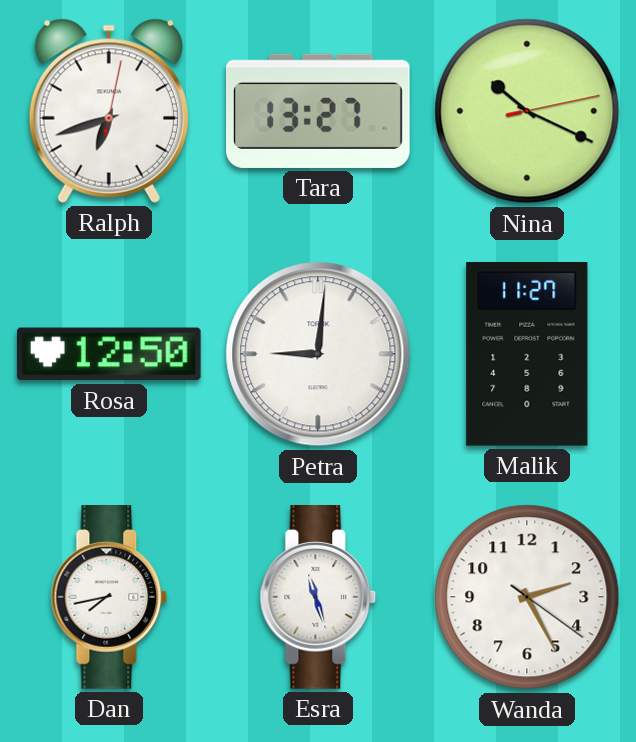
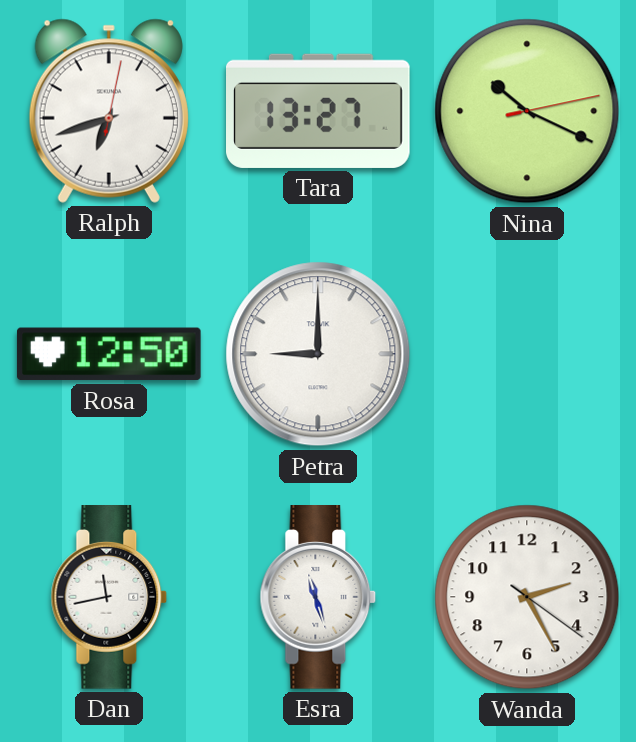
Petra: 9:01 -> 9:00 (318, 354)
Malik: 11:27 -> none (527, 355)
Dan: 7:43 -> 11:43 (109, 598)
